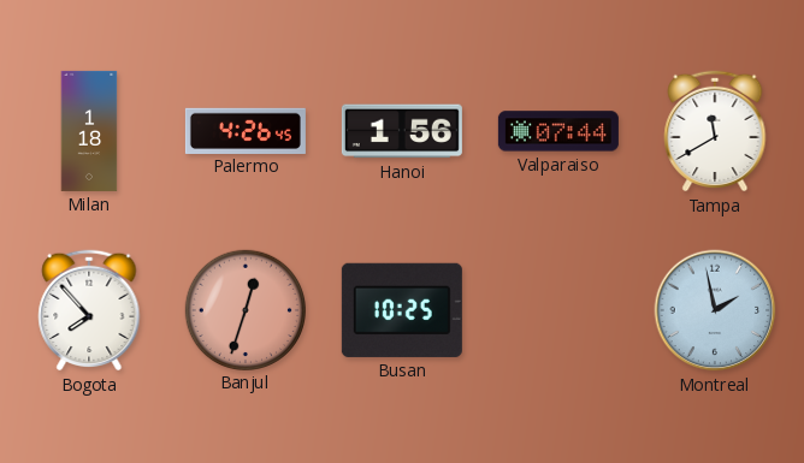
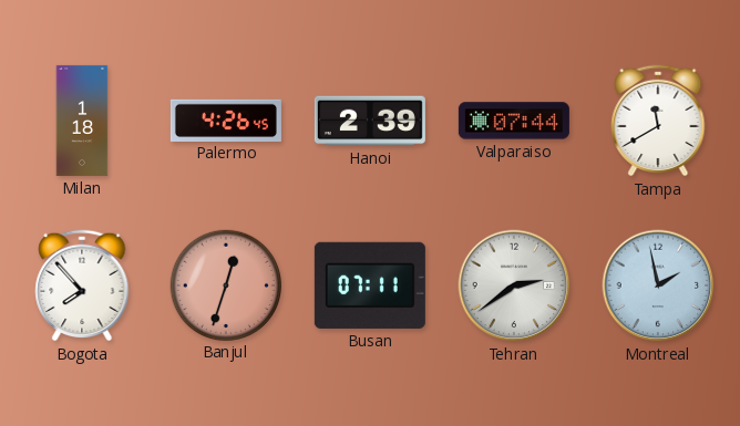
Hanoi: 1:56 -> 2:39 (370, 121)
Busan: 10:25 -> 07:11 (370, 285)
Tehran: none -> 2:39 (514, 285)
